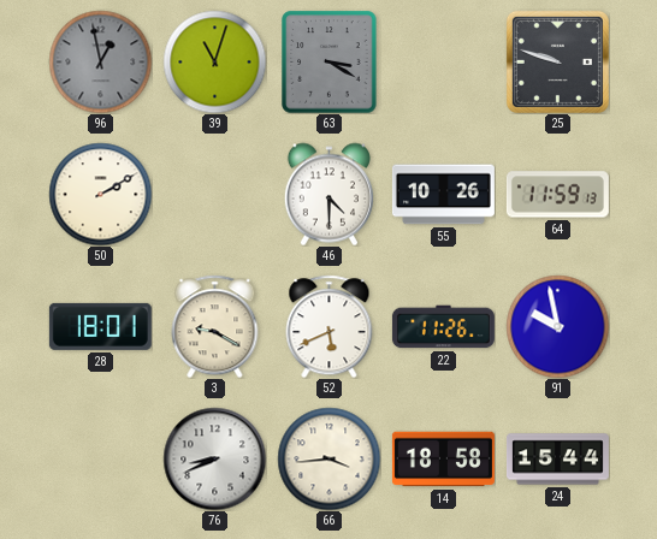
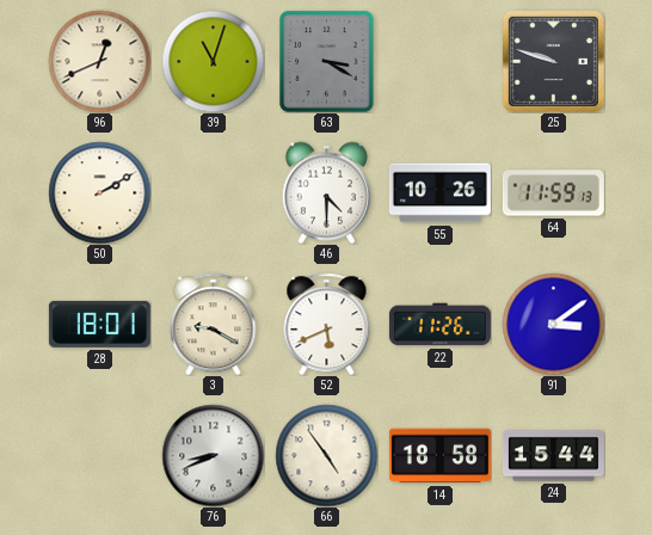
96: 12:58 -> 12:41 (99, 61)
96 dial: grey -> cream (99, 61)
91: 9:58 -> 3:09 (553, 324)
66: 3:44 -> 4:54 (326, 455)
